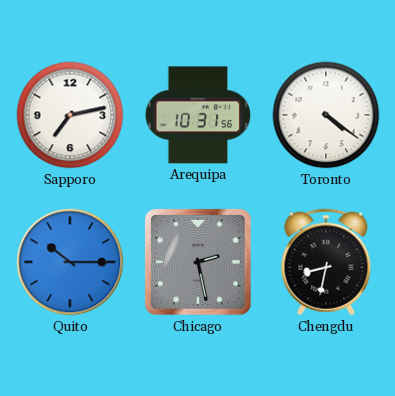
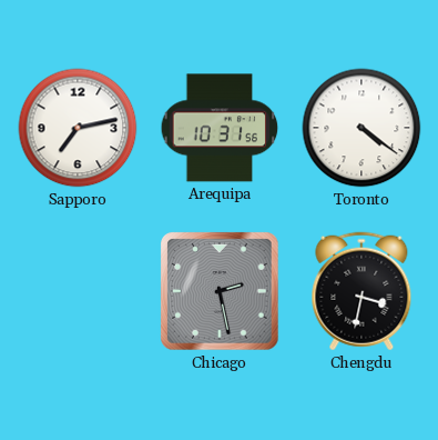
Quito: 10:15 -> none (70, 262)
Chengdu: 8:32 -> 3:32 (361, 291)
